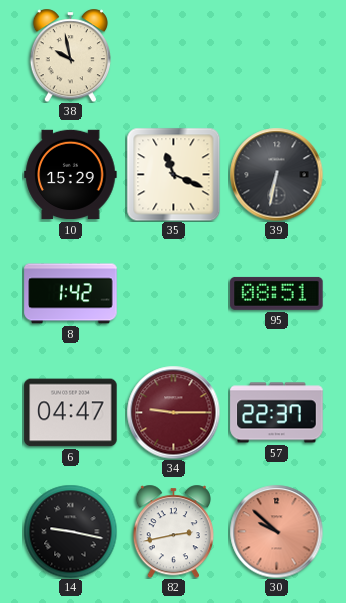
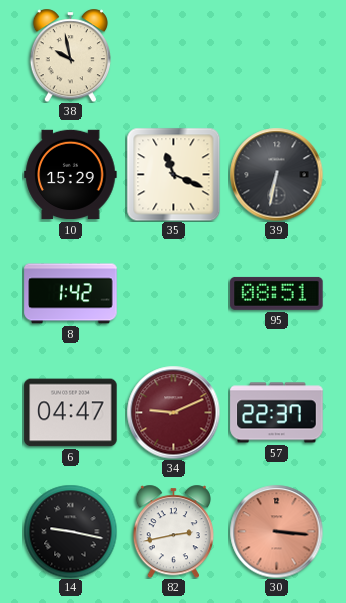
34: 9:15 -> 9:11 (173, 412)
30: 9:52 -> 3:16 (276, 531)
